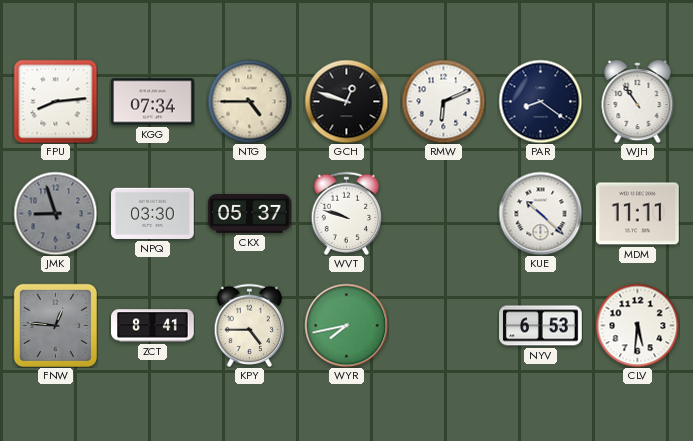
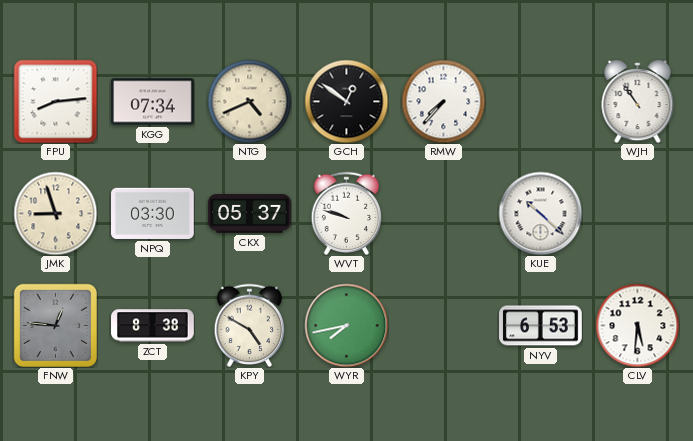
NTG: 4:45 -> 4:41 (249, 101)
GCH: 12:48 -> 12:51 (346, 101)
RMW: 6:11 -> 7:37 (443, 101)
PAR: 8:21 -> none (540, 101)
JMK dial: grey -> cream (55, 213)
MDM: 11:11 -> none (638, 214)
ZCT: 8:41 -> 8:38 (153, 326)
KPY: 4:45 -> 4:50 (250, 325)
